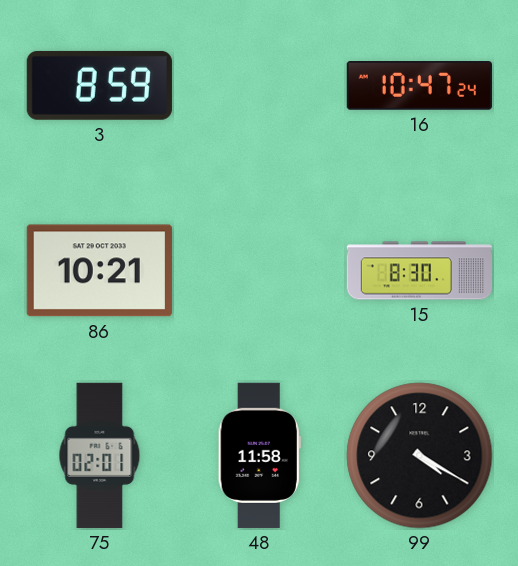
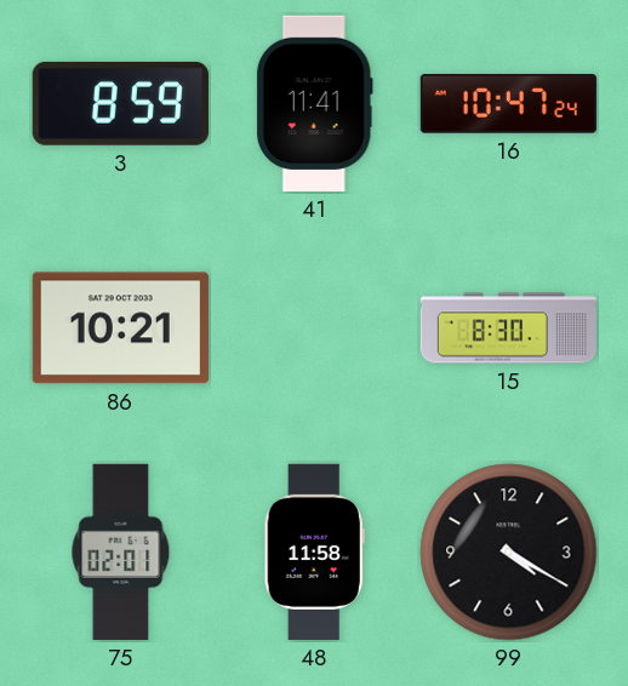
41: none -> 11:41 (314, 103)
